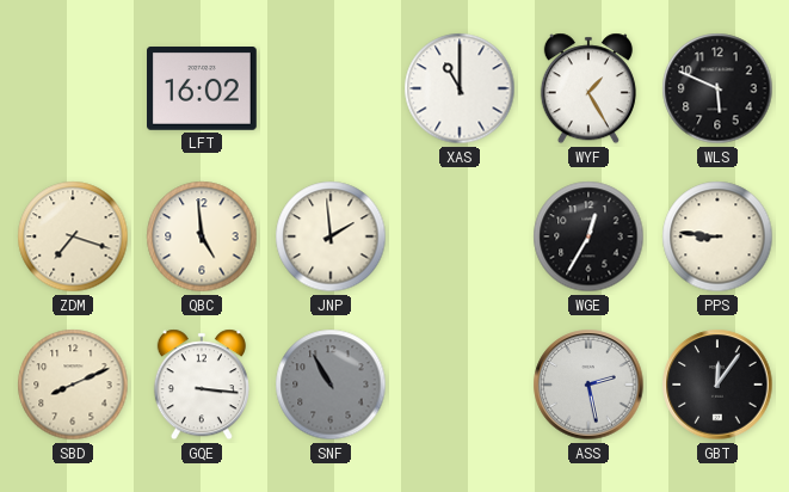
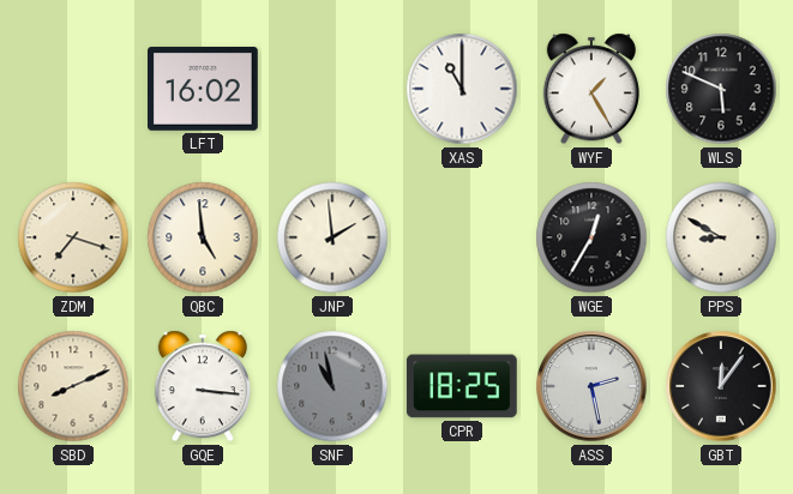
PPS: 8:46 -> 8:50 (721, 237)
SNF: 10:55 -> 10:58 (332, 386)
CPR: none -> 18:25 (462, 386)
